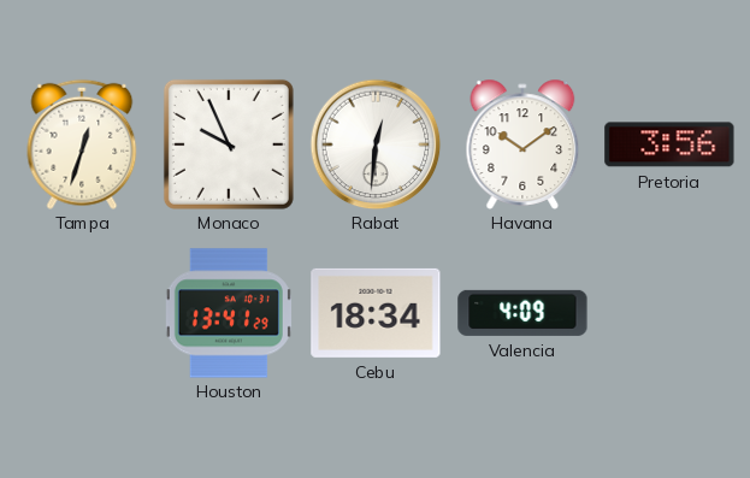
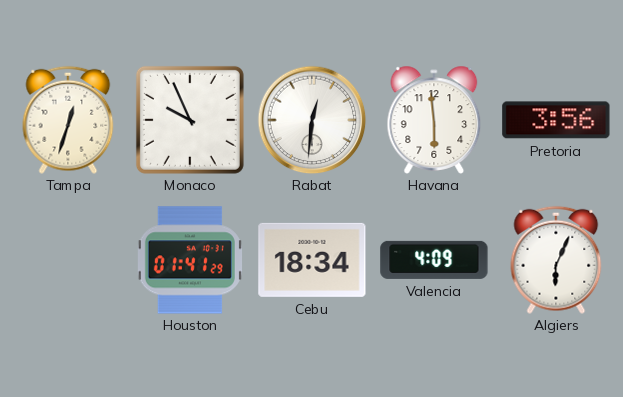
Havana: 10:09 -> 5:59 (434, 120)
Houston: 13:41 -> 01:41 (190, 260)
Algiers: none -> 6:04 (556, 260)
